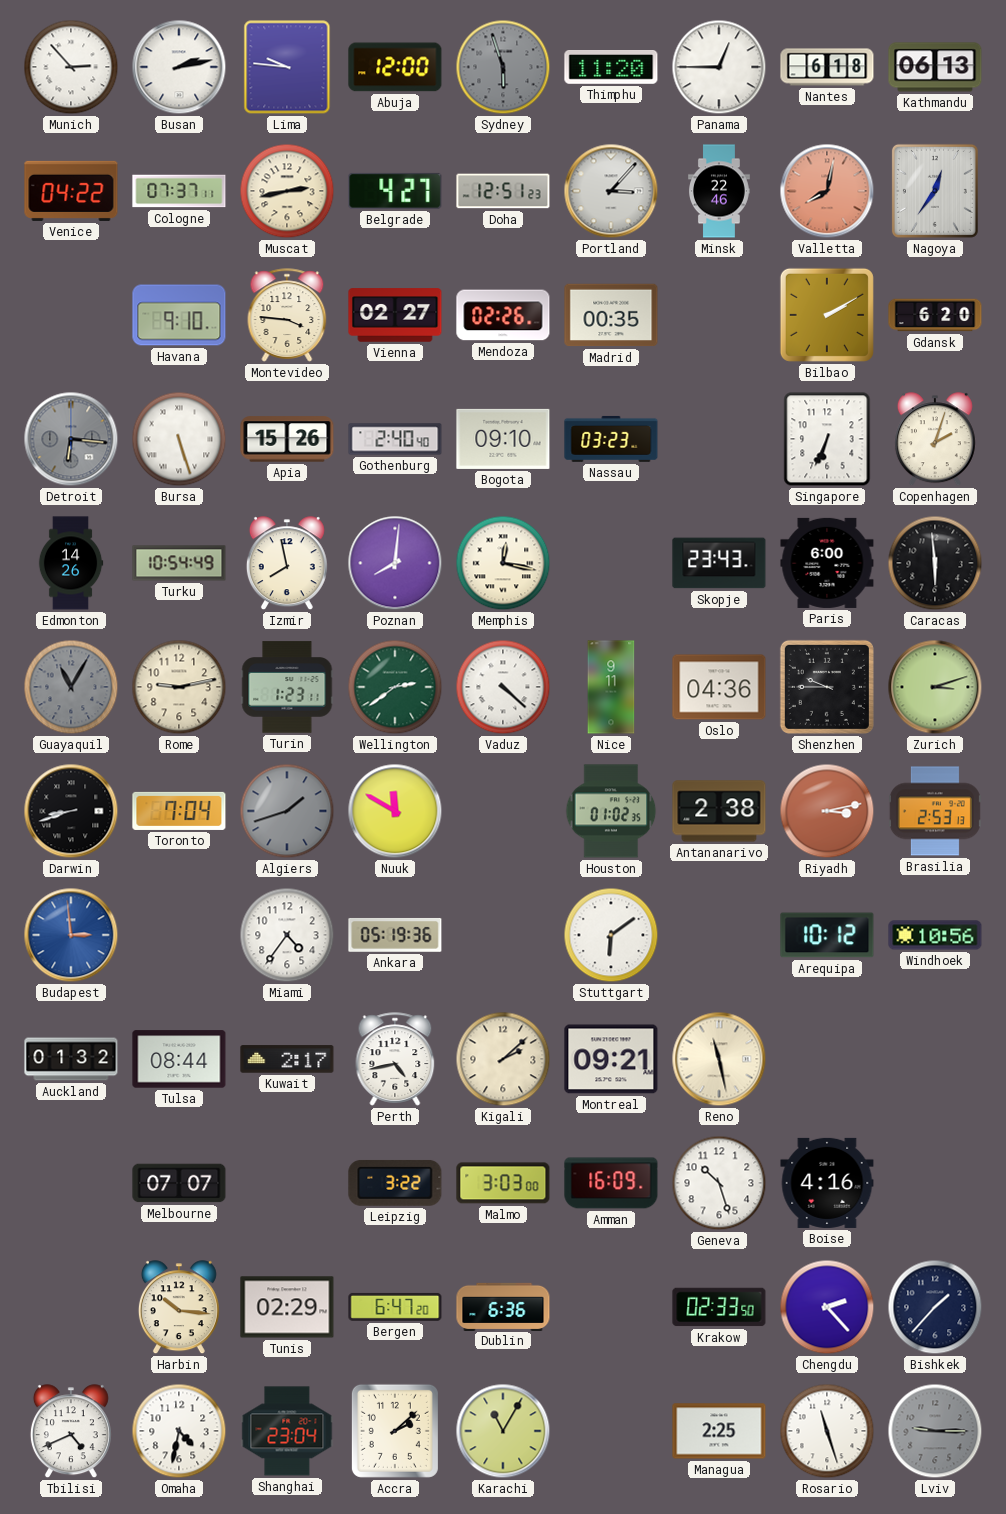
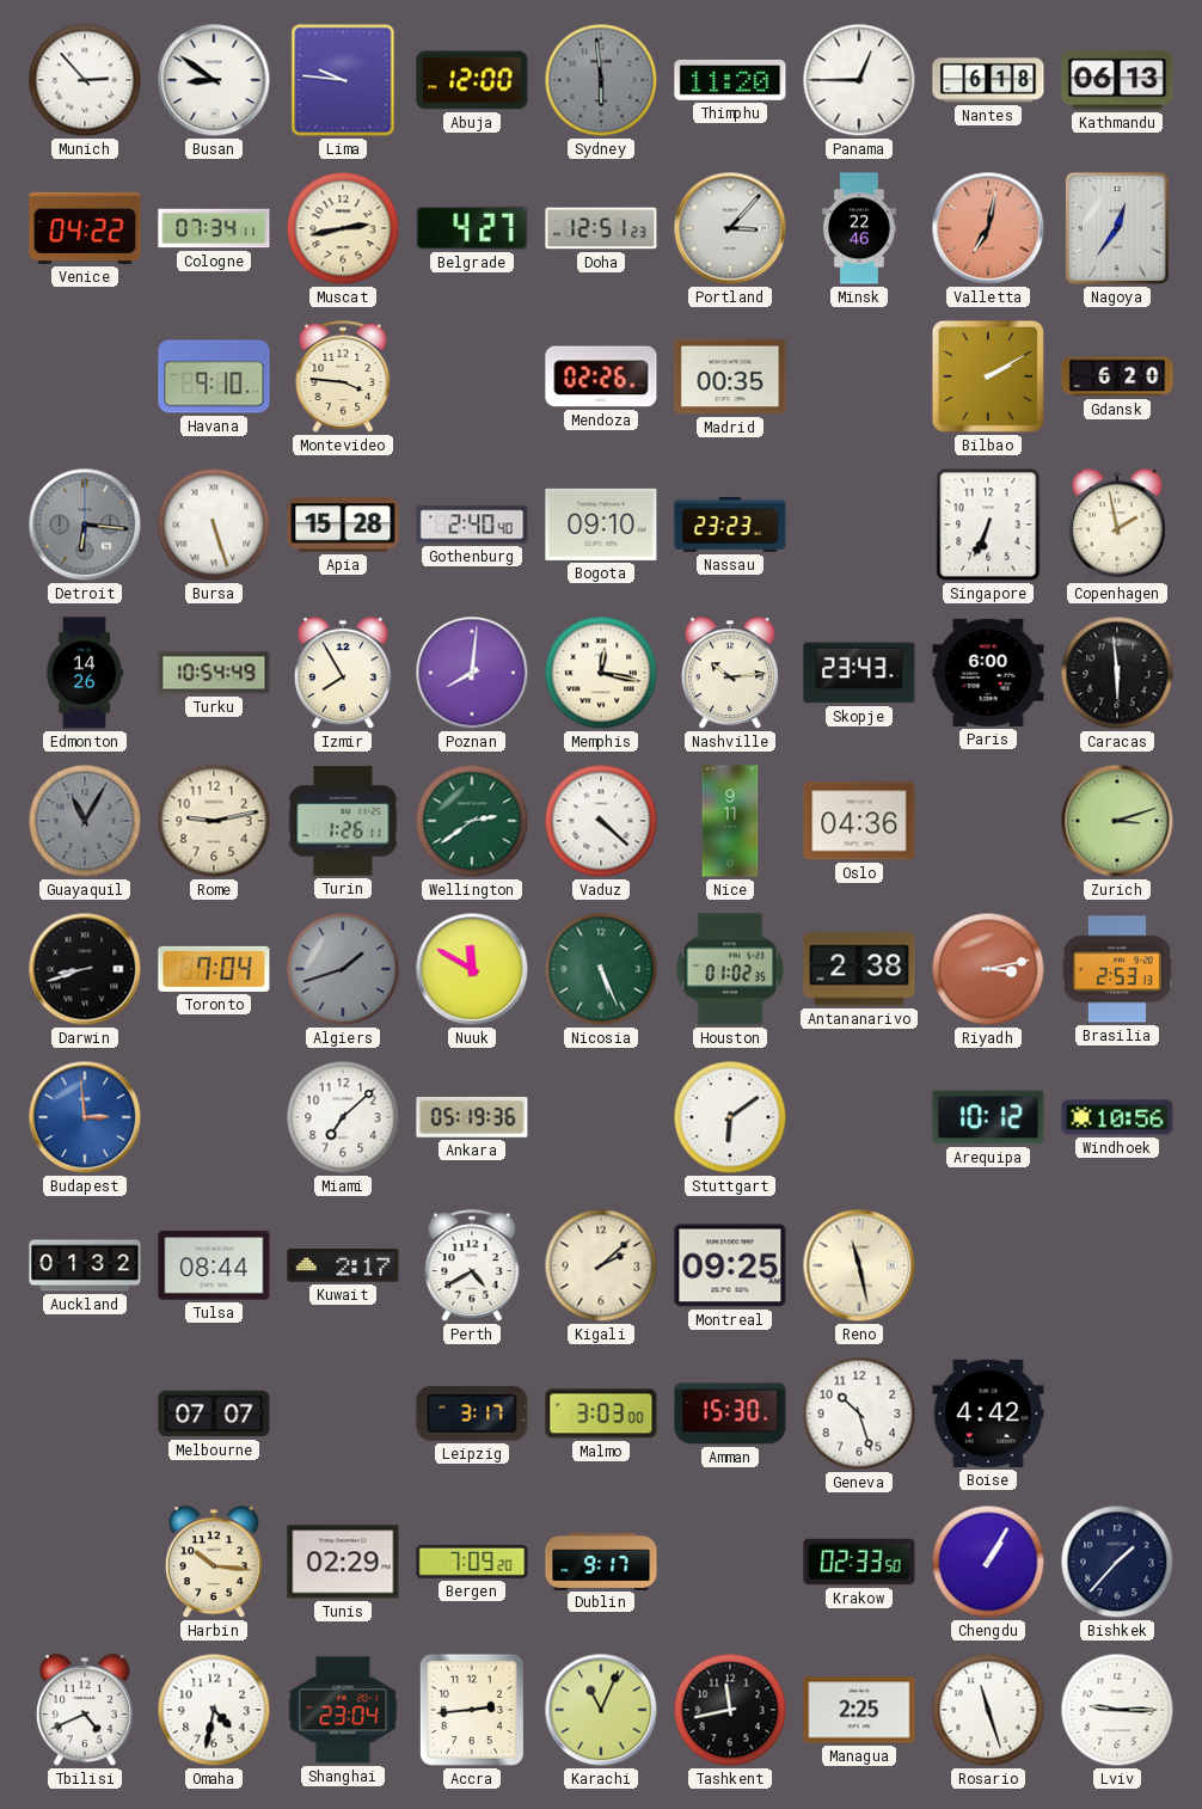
Busan: 2:13 -> 8:51 (214, 80)
Sydney: 5:57 -> 5:59 (601, 80)
Cologne: 07:37 -> 07:34 (214, 228)
Valletta: 8:02 -> 7:02 (988, 228)
Vienna: 02:27 -> none (395, 315)
Apia: 15:26 -> 15:28 (343, 525)
Nassau: 03:23 -> 23:23 (730, 525)
Copenhagen: 2:03 -> 1:58 (1117, 526)
Izmir: 7:58 -> 7:55 (343, 674)
Nashville: none -> 10:14 (730, 674)
Turin: 1:23 -> 1:26 (343, 821)
Shenzhen: 9:45 -> none (827, 687)
Nicosia: none -> 5:26 (601, 969)
Miami: 4:36 -> 7:08 (343, 1117)
Perth: 4:43 -> 4:40 (472, 1265)
Montreal: 09:21 -> 09:25 (730, 1265)
Leipzig: 3:22 -> 3:17 (472, 1414)
Amman: 16:09 -> 15:30 (730, 1414)
Boise: 4:16 -> 4:42 (988, 1414)
Bergen: 6:47 -> 7:09 (472, 1562)
Dublin: 6:36 -> 9:17 (601, 1560)
Chengdu: 2:23 -> 1:05 (988, 1562)
Accra: 2:08 -> 2:44 (472, 1710)
Karachi: 11:05 -> 11:04 (601, 1710)
Tashkent: none -> 11:43 (730, 1710)
Lviv dial: grey -> white (1117, 1710)
